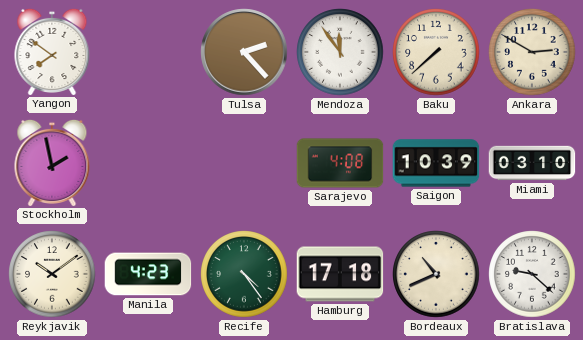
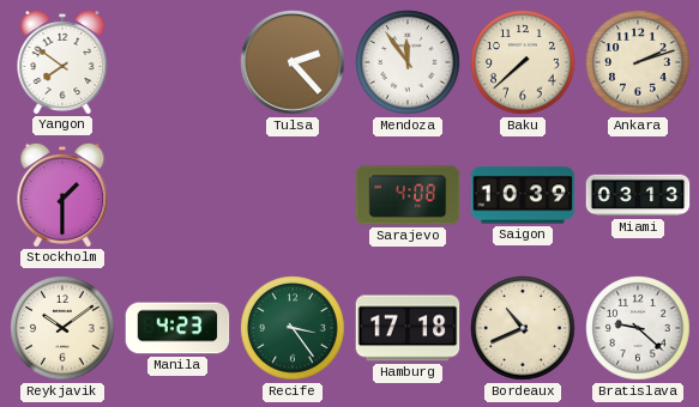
Ankara: 2:50 -> 2:12 (638, 62)
Stockholm: 1:58 -> 1:30 (62, 194)
Miami: 03:10 -> 03:13 (638, 195)
Recife: 4:24 -> 3:24 (293, 328)
